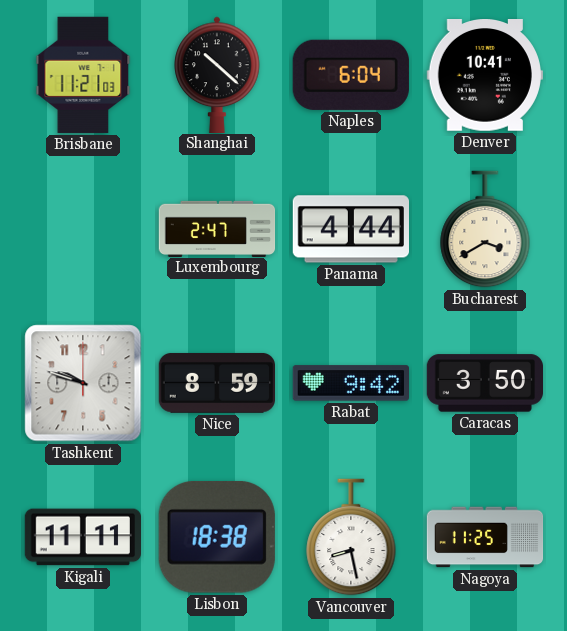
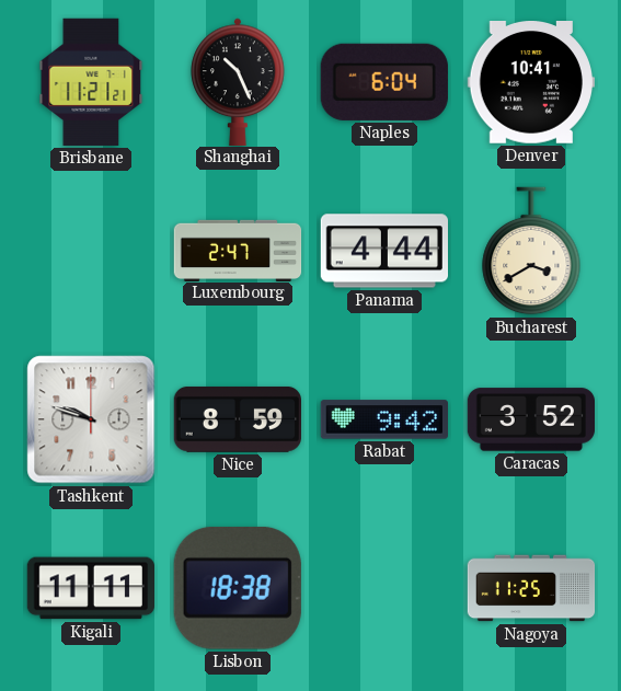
Brisbane: 11:21:03 -> 11:21:21 (91, 82)
Shanghai: 10:22 -> 10:26 (238, 81)
Caracas: 3:50 -> 3:52 (530, 419)
Vancouver: 8:28 -> none (351, 537)
